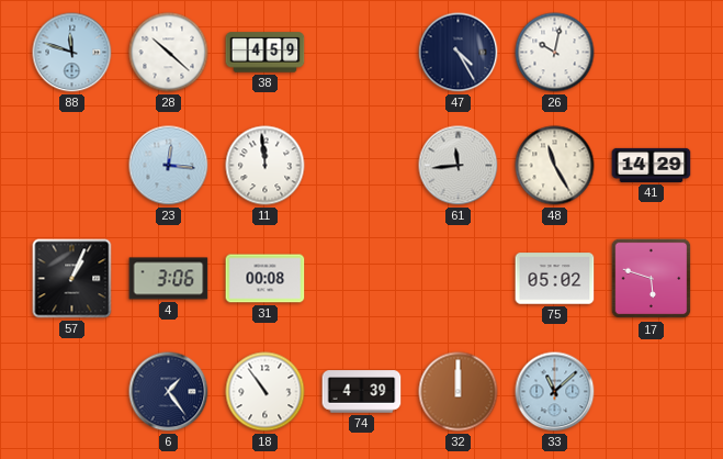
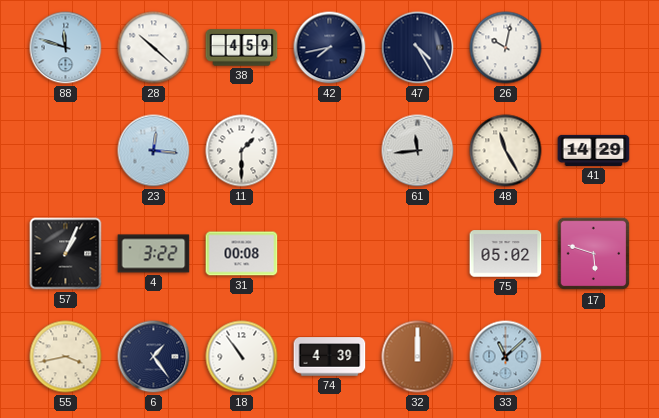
42: none -> 7:43 (330, 48)
11: 11:59 -> 1:30 (242, 151)
4: 3:06 -> 3:22 (154, 254)
55: none -> 3:43 (66, 357)
